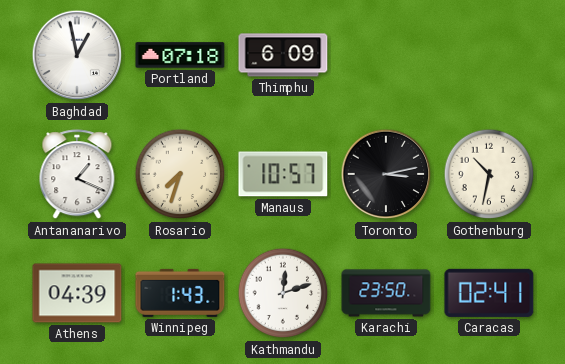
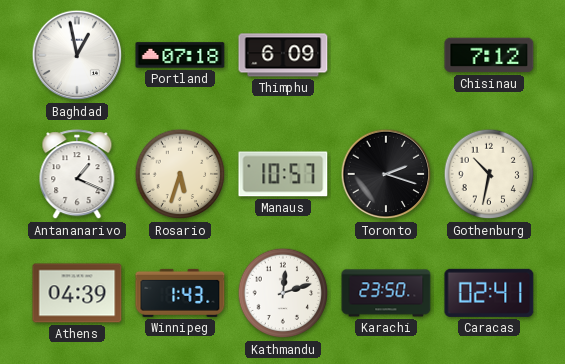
Chisinau: none -> 7:12 (489, 55)
Rosario: 7:33 -> 5:33 (180, 174)
Toronto: 3:13 -> 2:18 (386, 174)
